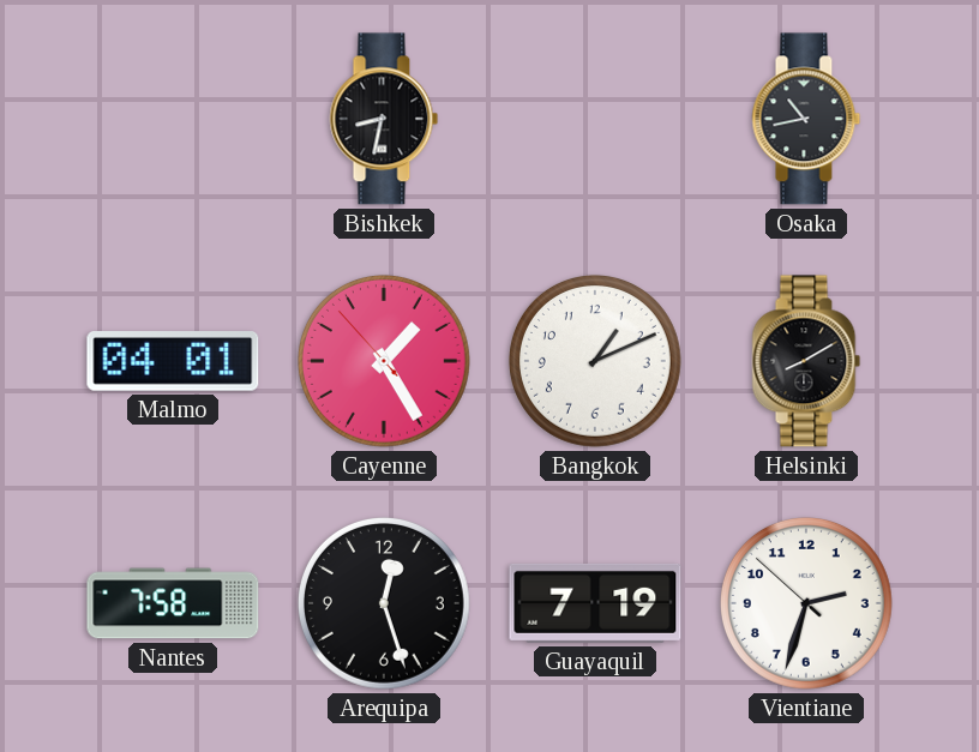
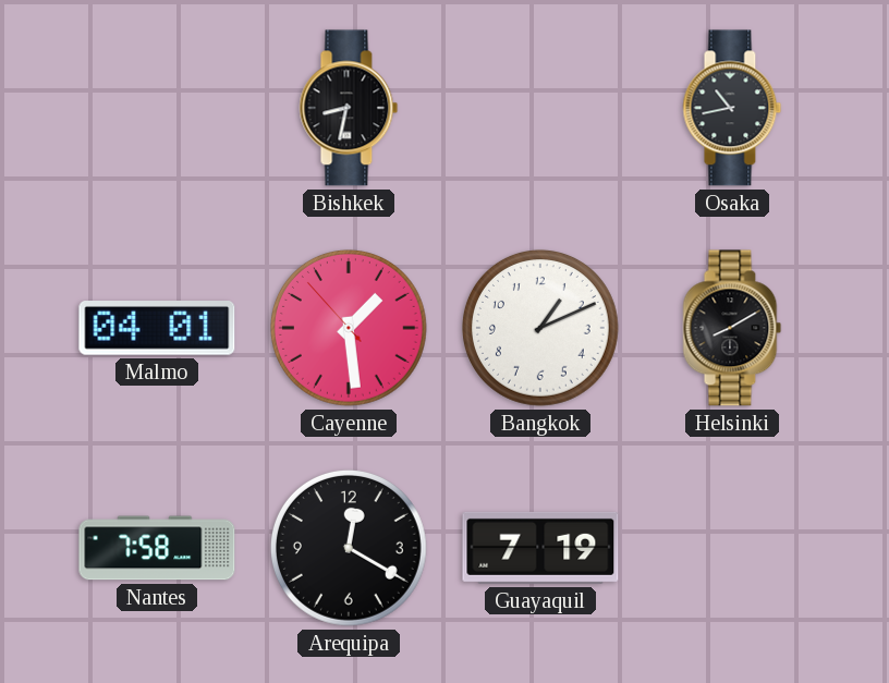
Cayenne: 1:24 -> 1:28 (349, 328)
Arequipa: 12:27 -> 12:20 (349, 548)
Vientiane: 2:32 -> none (806, 603)
